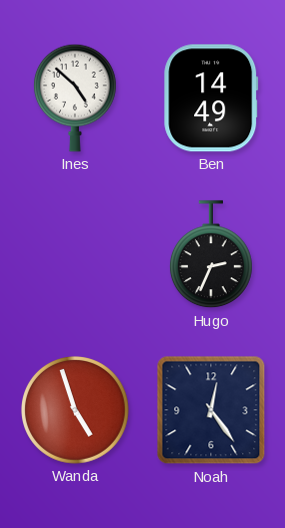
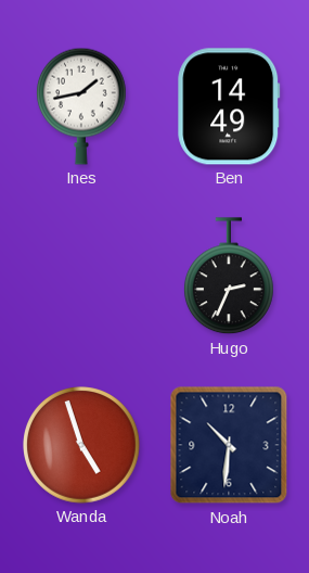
Ines: 4:52 -> 1:43 (81, 106)
Noah: 12:24 -> 10:31 (229, 445)
